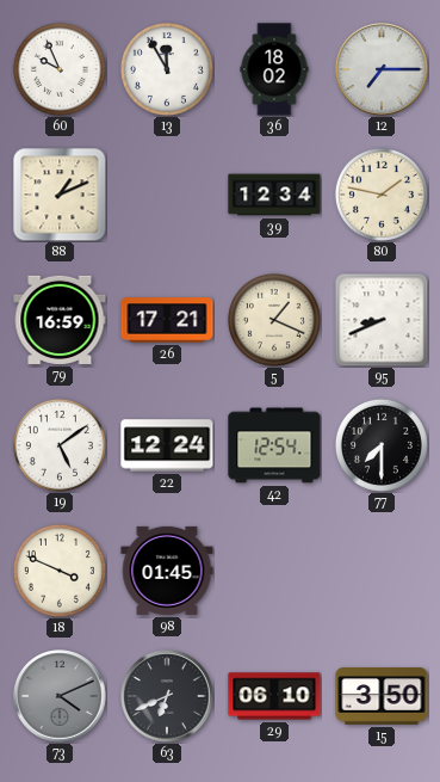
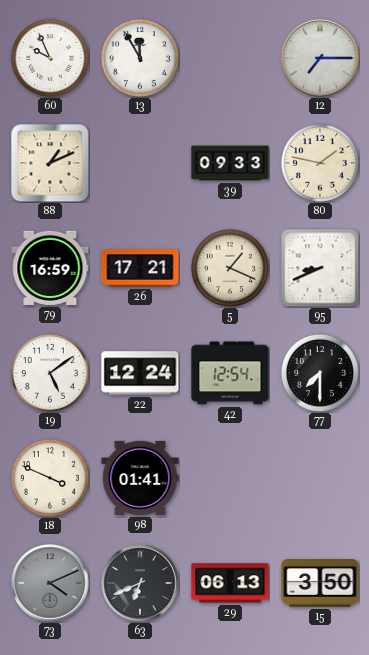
36: 18:02 -> none (274, 69)
39: 12:34 -> 09:33 (230, 163)
98: 01:45 -> 01:41 (140, 478)
29: 06:10 -> 06:13 (230, 583)
